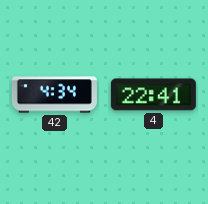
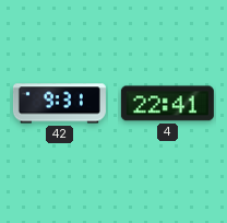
42: 4:34 -> 9:31 (59, 104)
